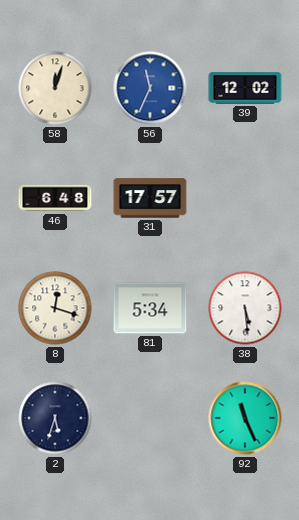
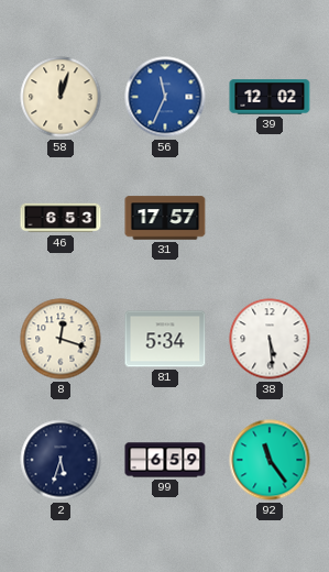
46: 6:48 -> 6:53 (61, 218)
99: none -> 6:59 (165, 460)
92: 11:26 -> 11:24 (270, 460)
